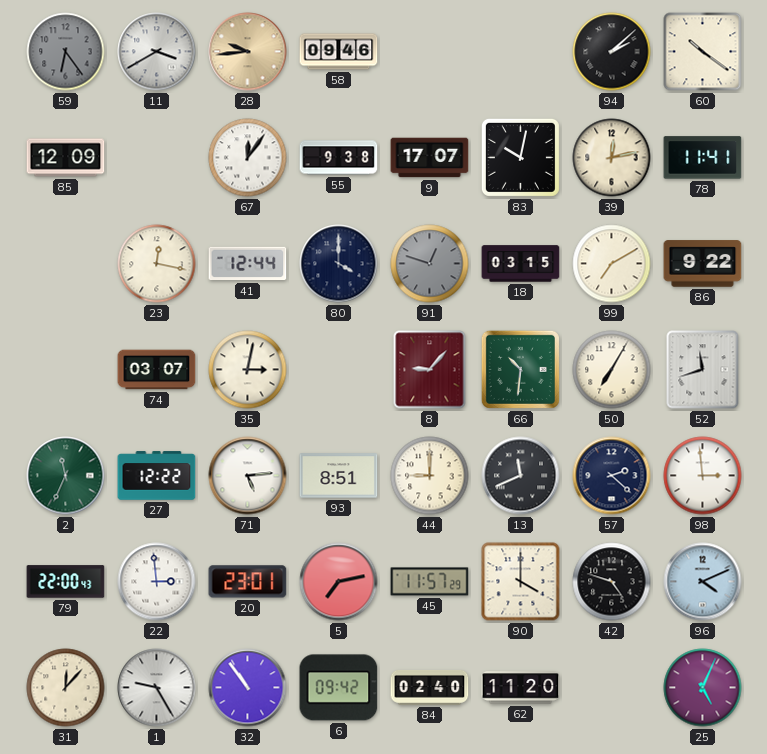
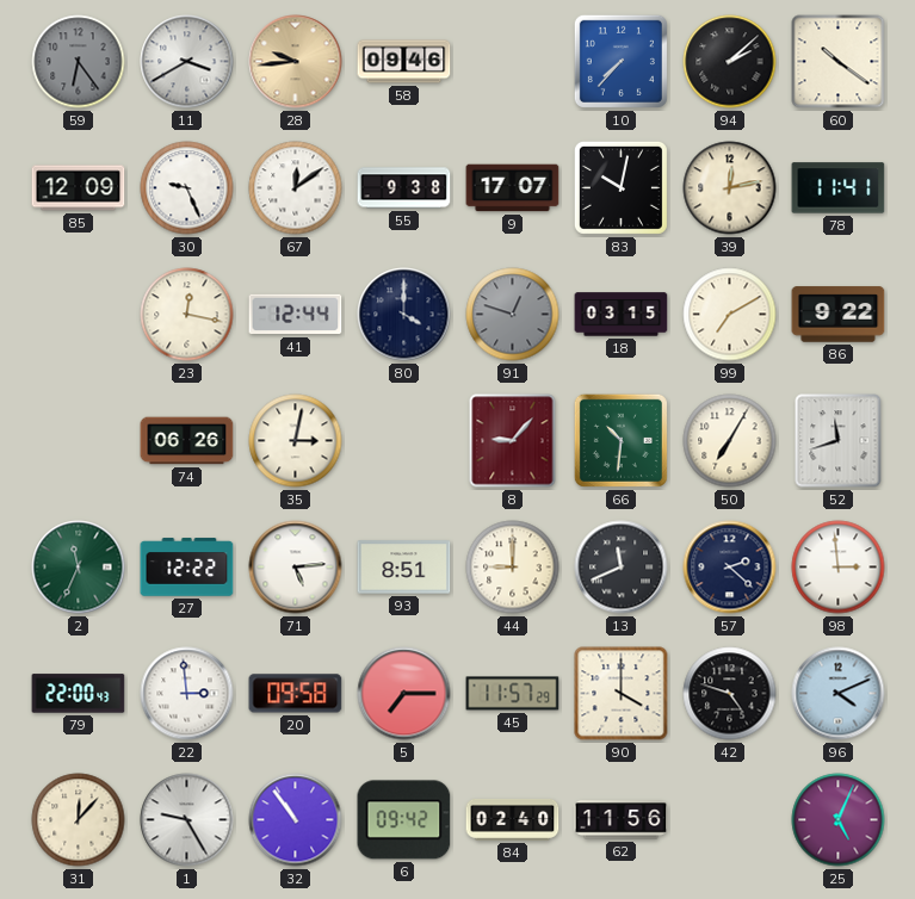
10: none -> 7:37 (620, 61)
30: none -> 9:26 (187, 188)
67: 12:06 -> 12:09 (296, 188)
74: 03:07 -> 06:26 (187, 441)
20: 23:01 -> 09:58 (296, 694)
5: 7:13 -> 7:15 (404, 694)
62: 11:20 -> 11:56 (622, 820)
